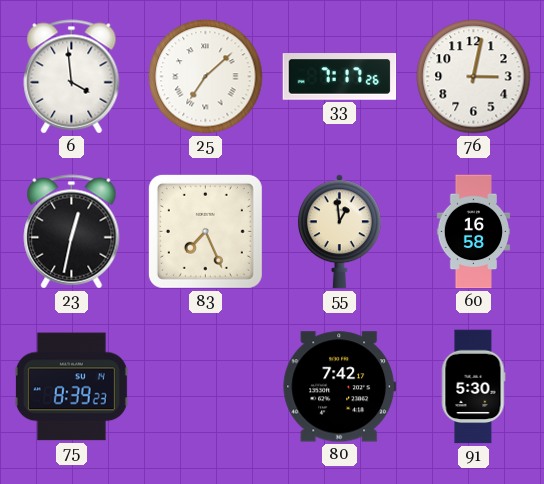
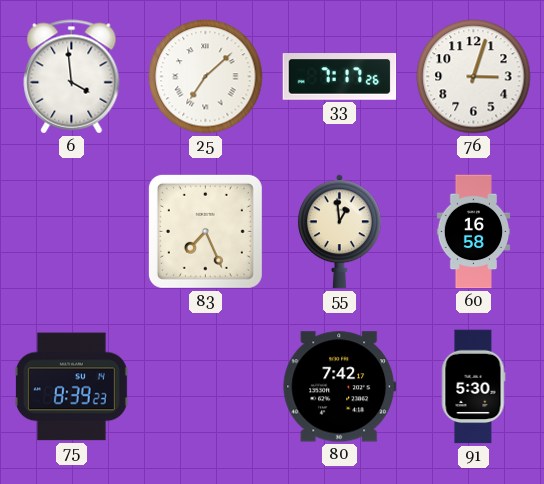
76: 3:02 -> 3:03 (474, 77)
23: 12:32 -> none (72, 232)
